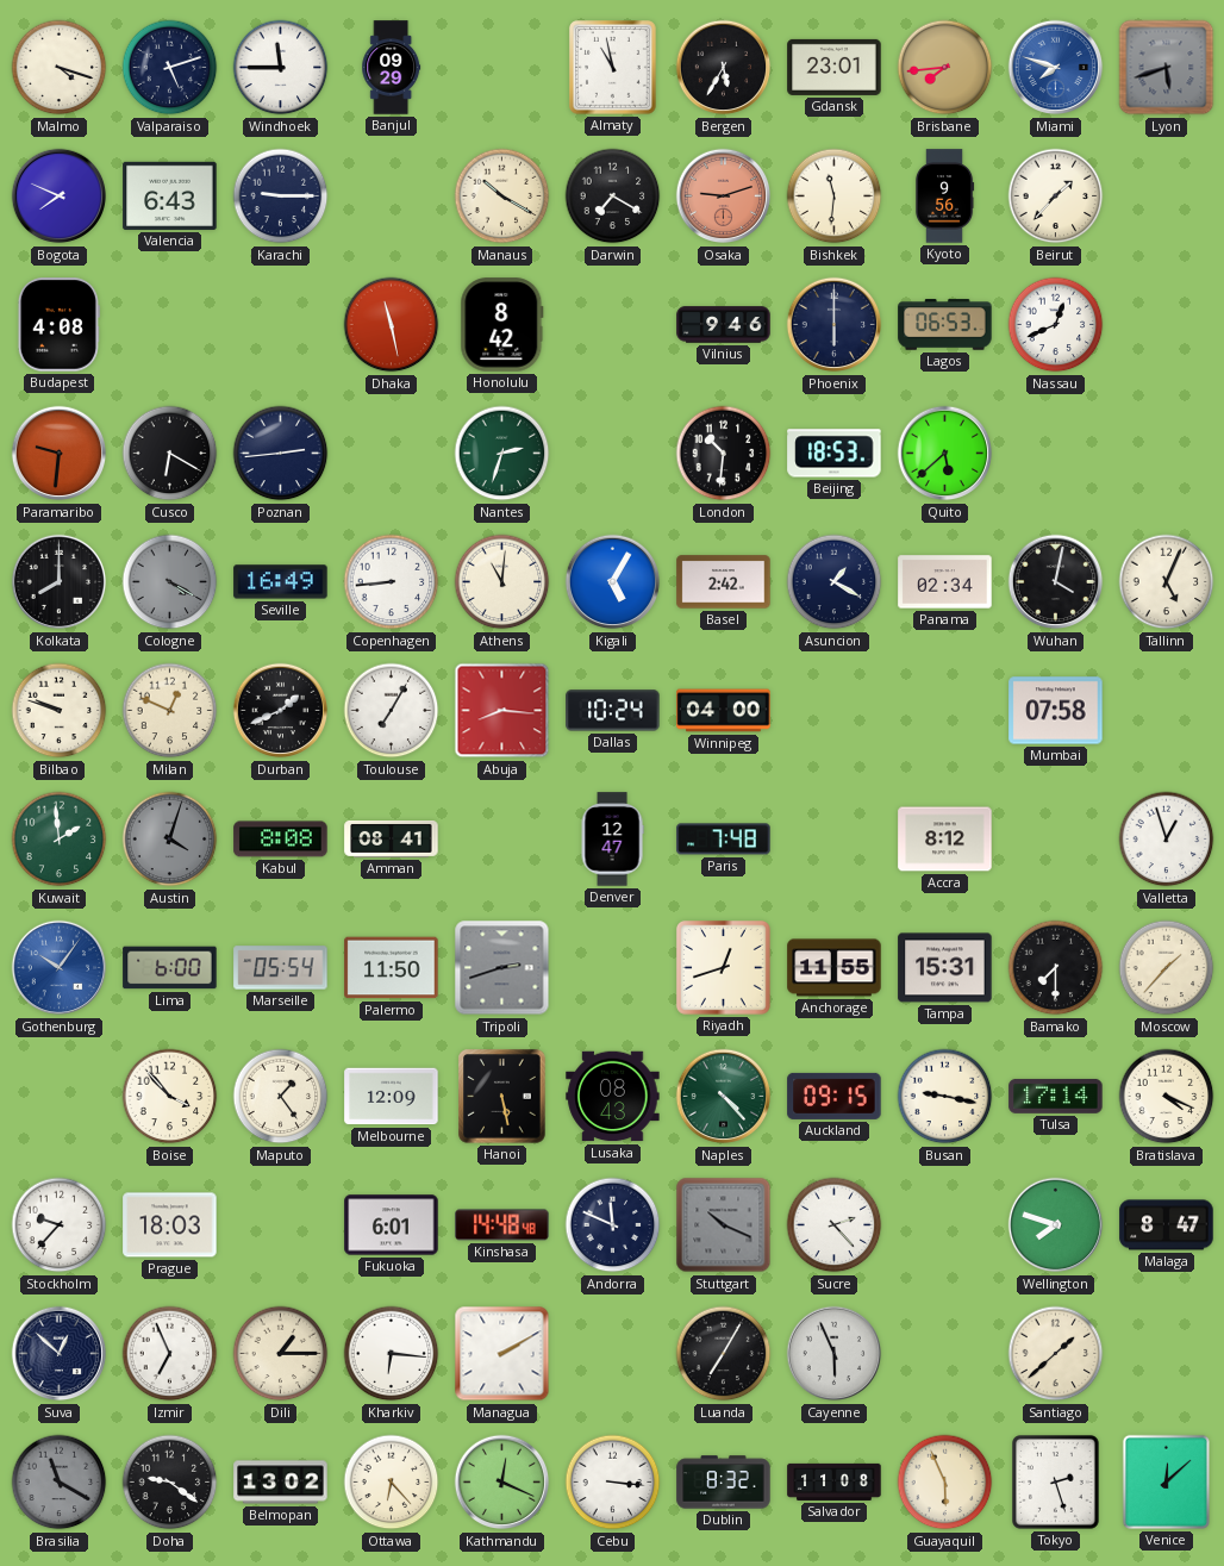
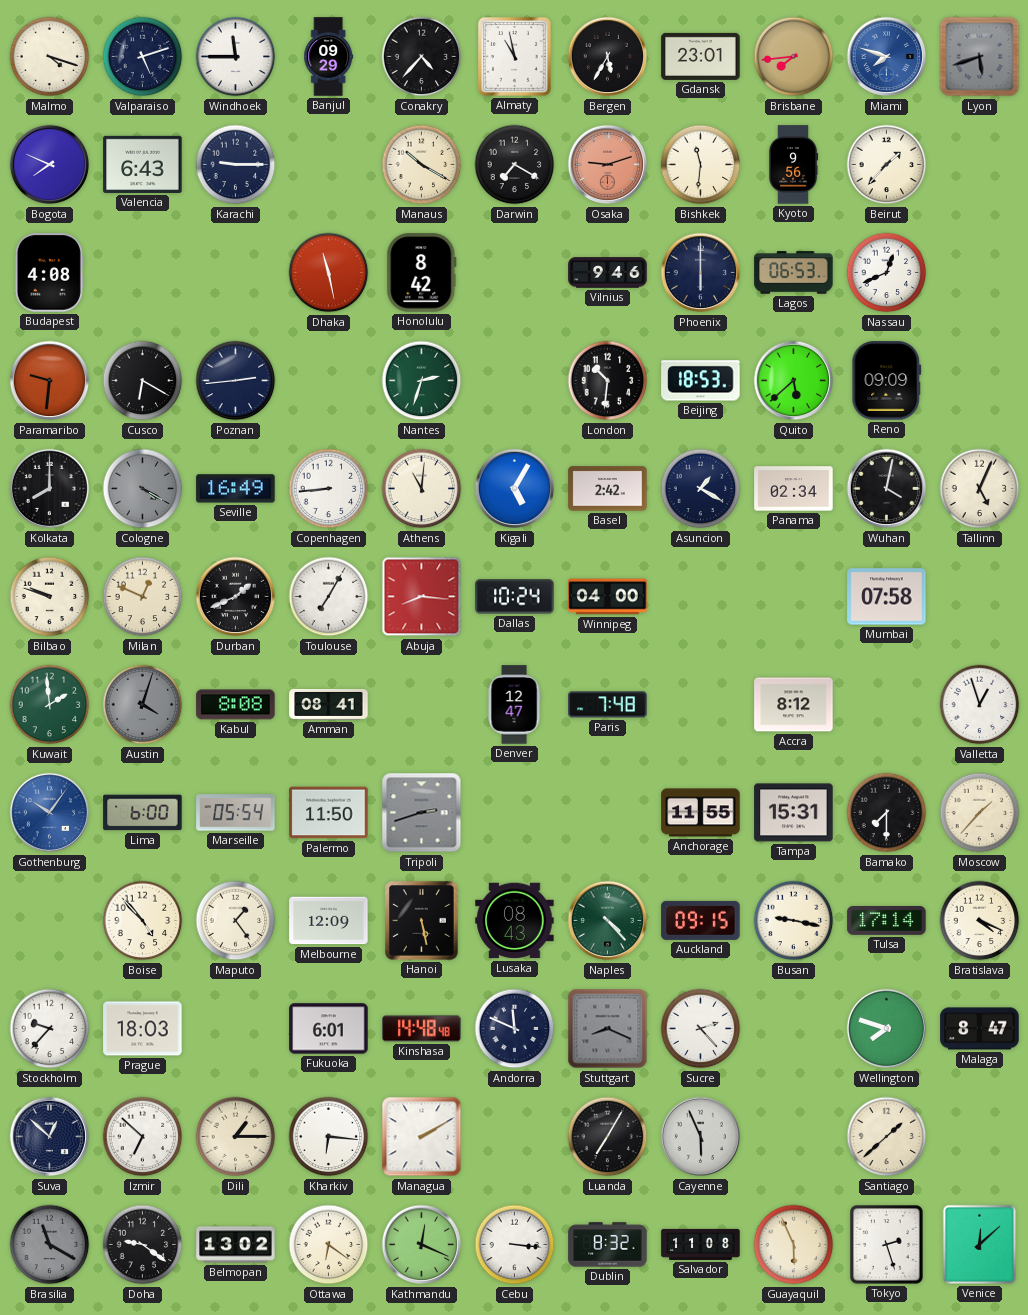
Conakry: none -> 4:37 (422, 57)
Reno: none -> 09:09 (887, 381)
Riyadh: 12:42 -> none (723, 967)
Boise: 3:53 -> 4:53 (143, 921)
Stuttgart: 10:19 -> 8:19 (608, 1029)
Izmir: 6:56 -> 6:52 (143, 1137)
Ottawa: 6:23 -> 6:21 (329, 1245)
